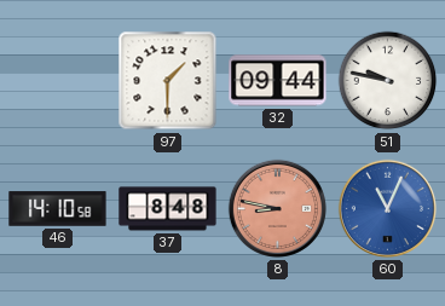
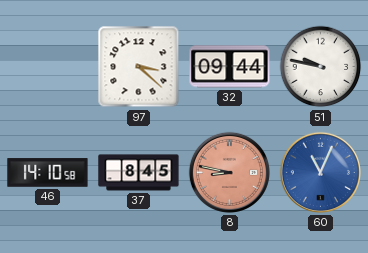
97: 1:30 -> 3:22 (139, 67)
37: 8:48 -> 8:45 (139, 173)
